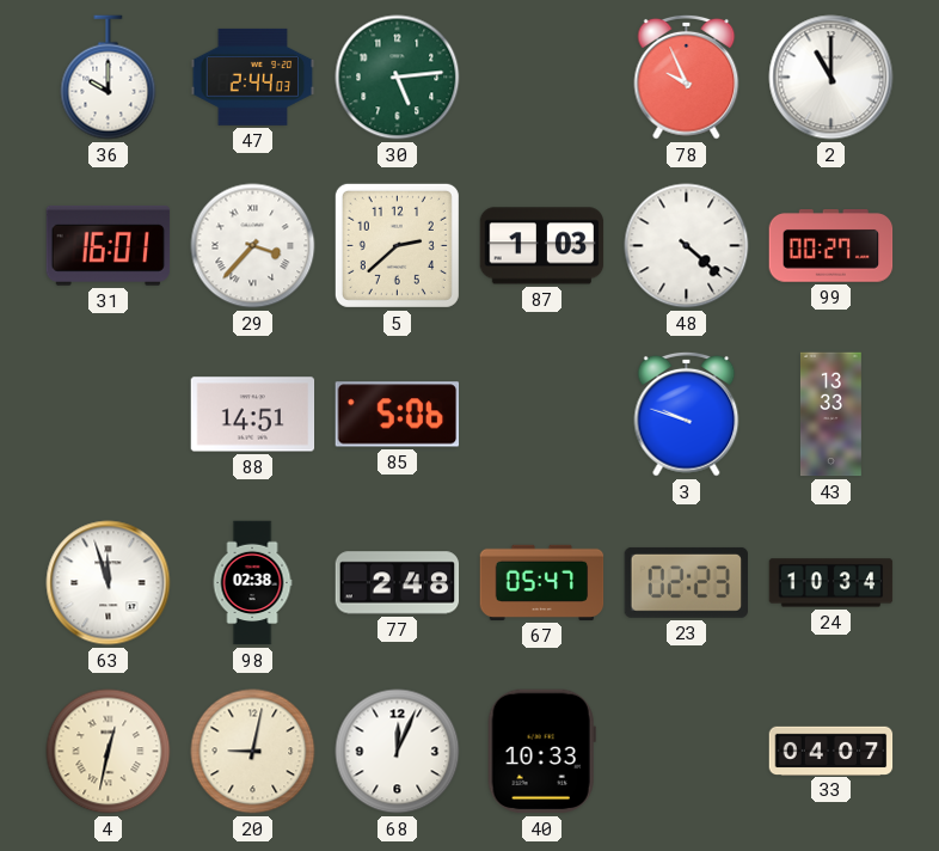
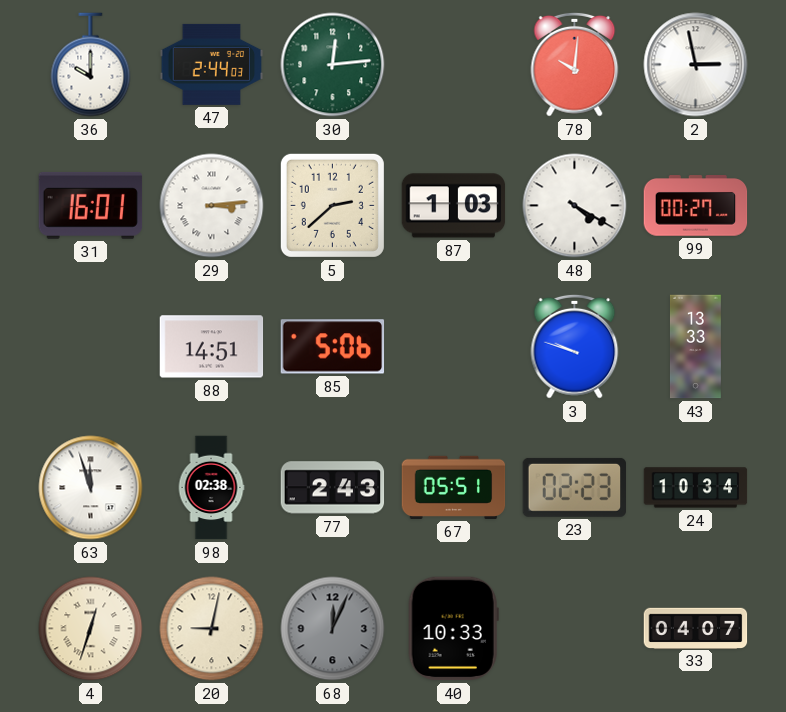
30: 5:14 -> 12:14 (333, 65)
78: 9:56 -> 10:01 (575, 64)
2: 11:00 -> 2:58 (696, 65)
29: 3:37 -> 3:14 (212, 206)
48: 4:22 -> 4:20 (575, 206)
77: 2:48 -> 2:43 (333, 488)
67: 05:47 -> 05:51 (454, 487)
4: 12:32 -> 12:33 (91, 629)
68 dial: white -> grey (333, 629)
